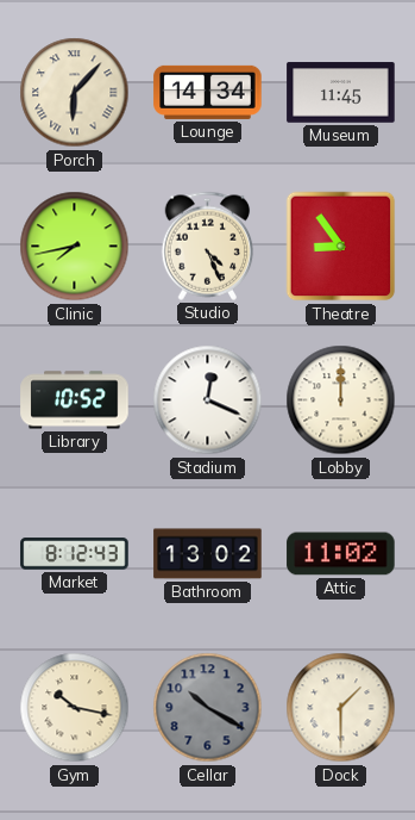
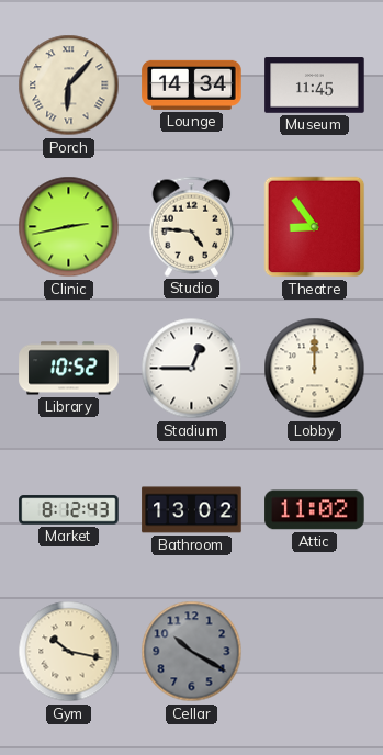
Clinic: 7:43 -> 2:43 (69, 227)
Studio: 4:26 -> 4:46 (192, 226)
Stadium: 12:19 -> 12:45 (192, 369)
Dock: 1:30 -> none (341, 708)
